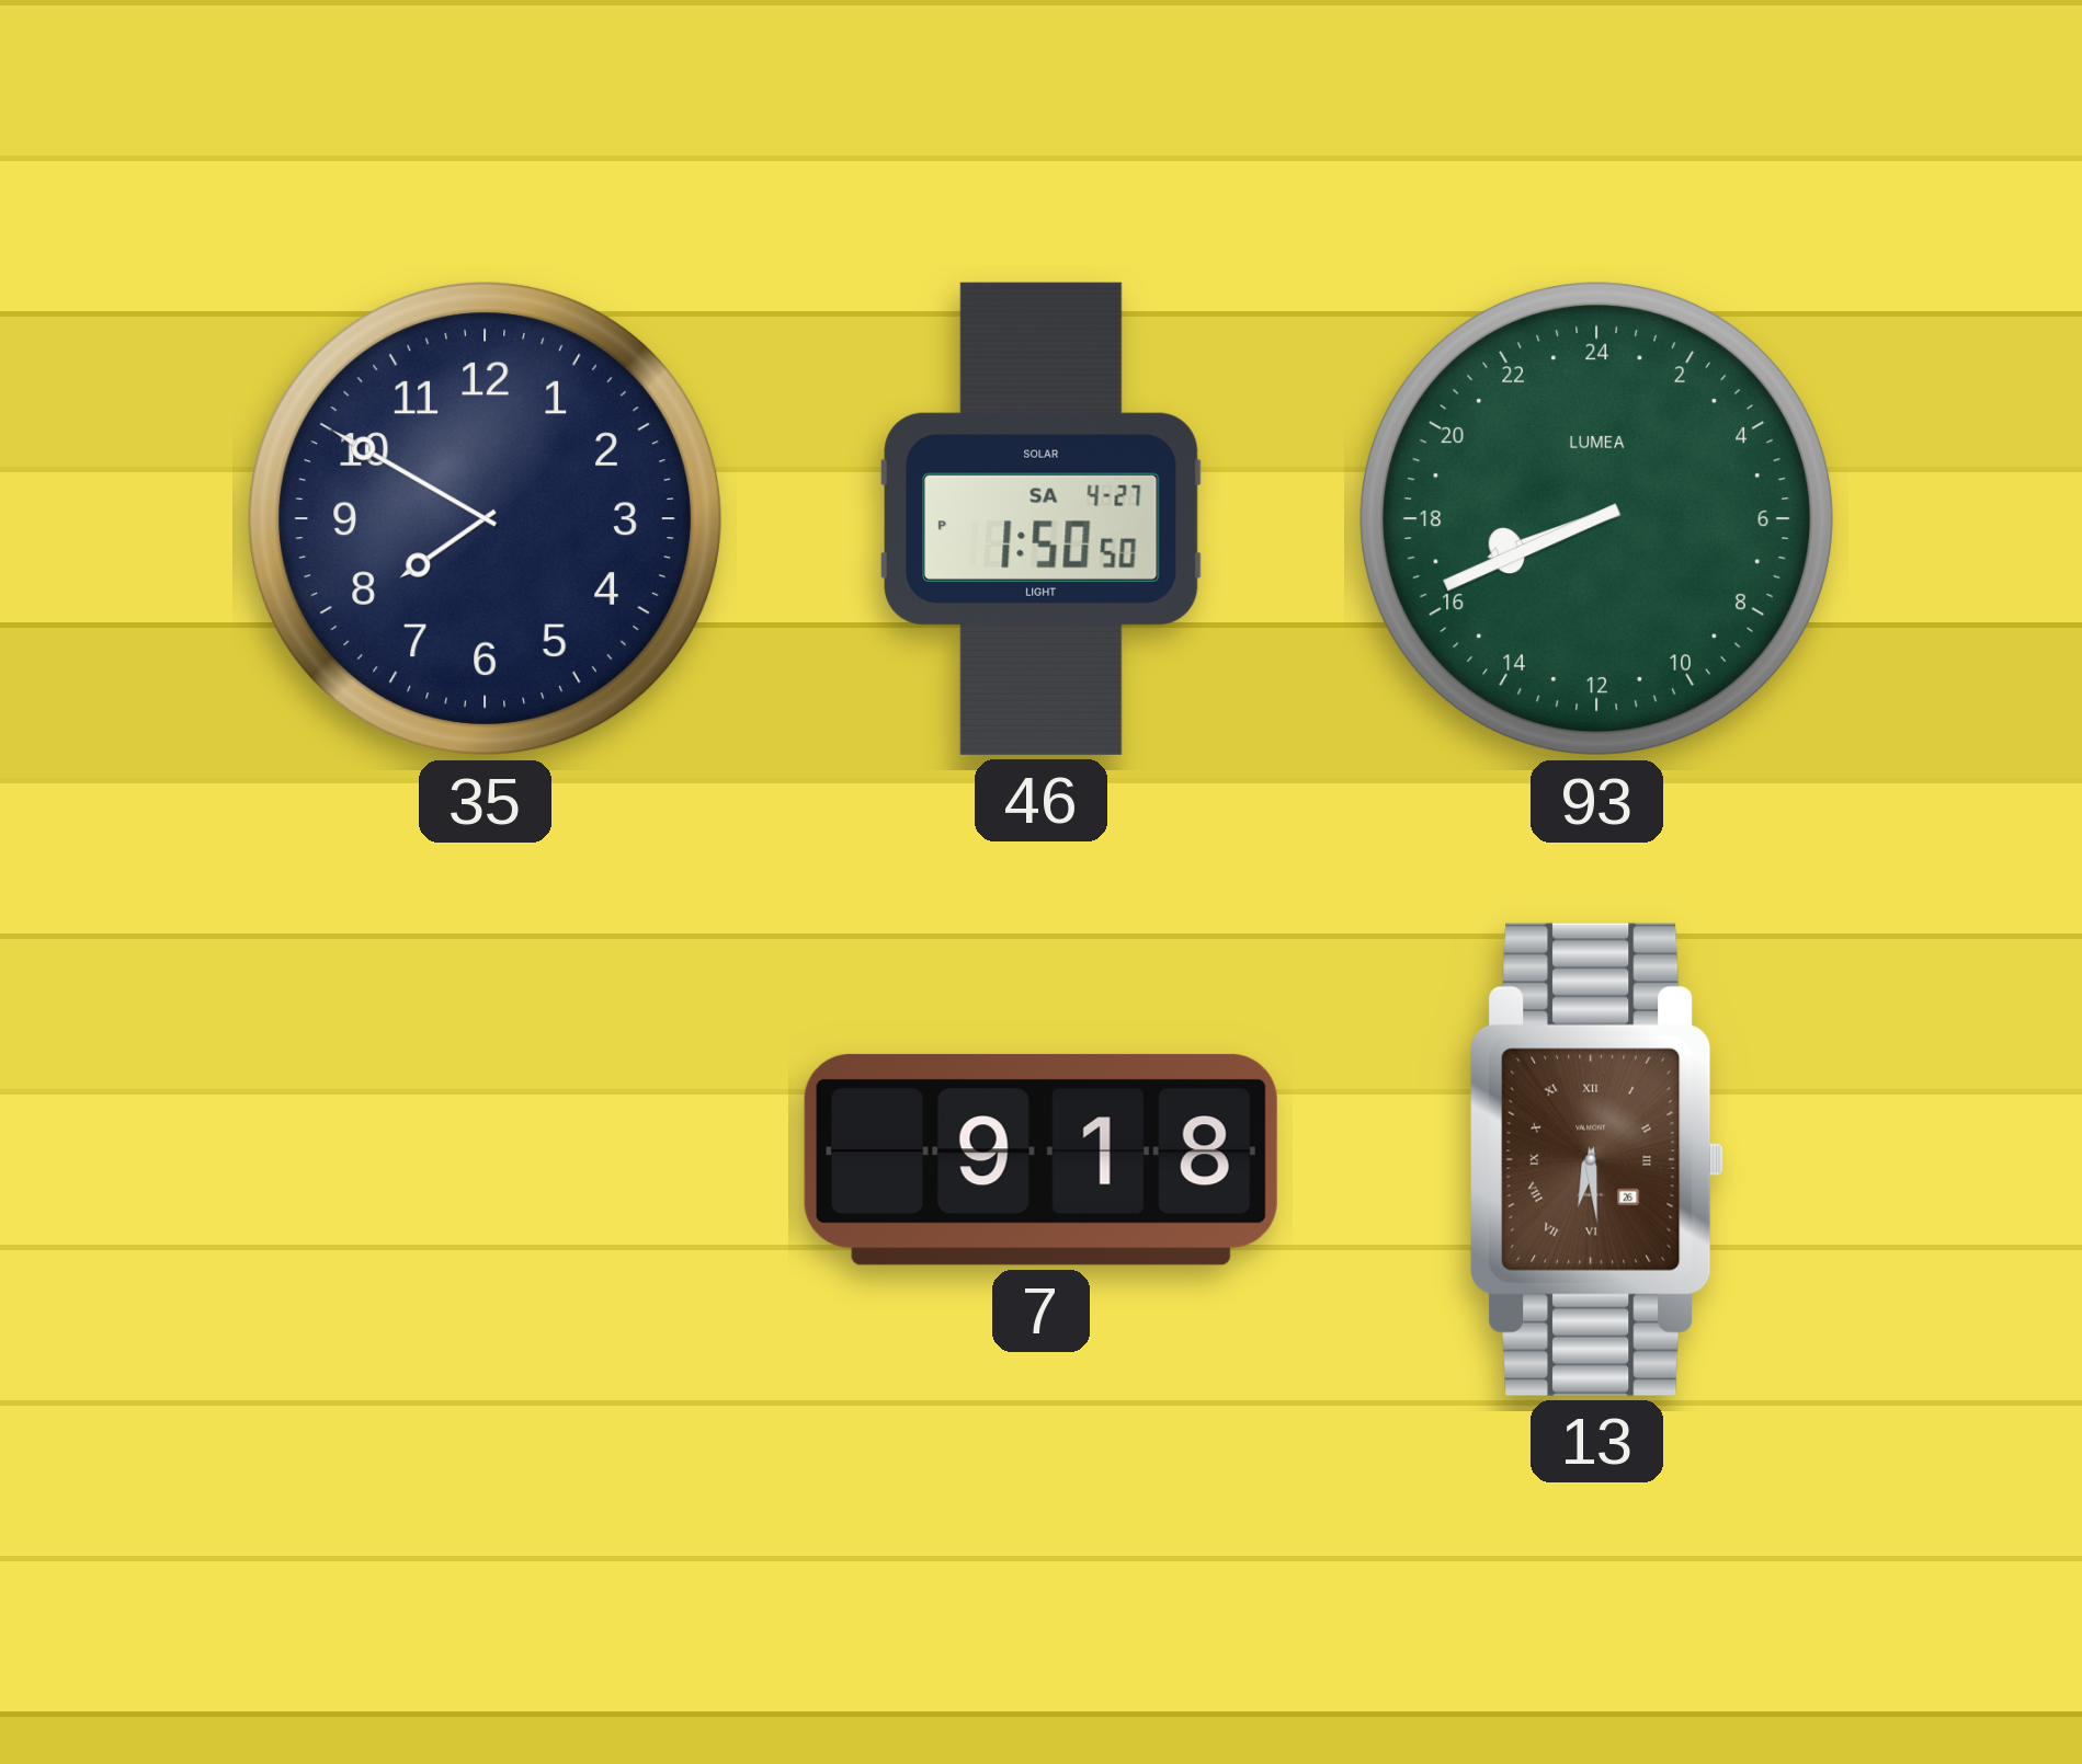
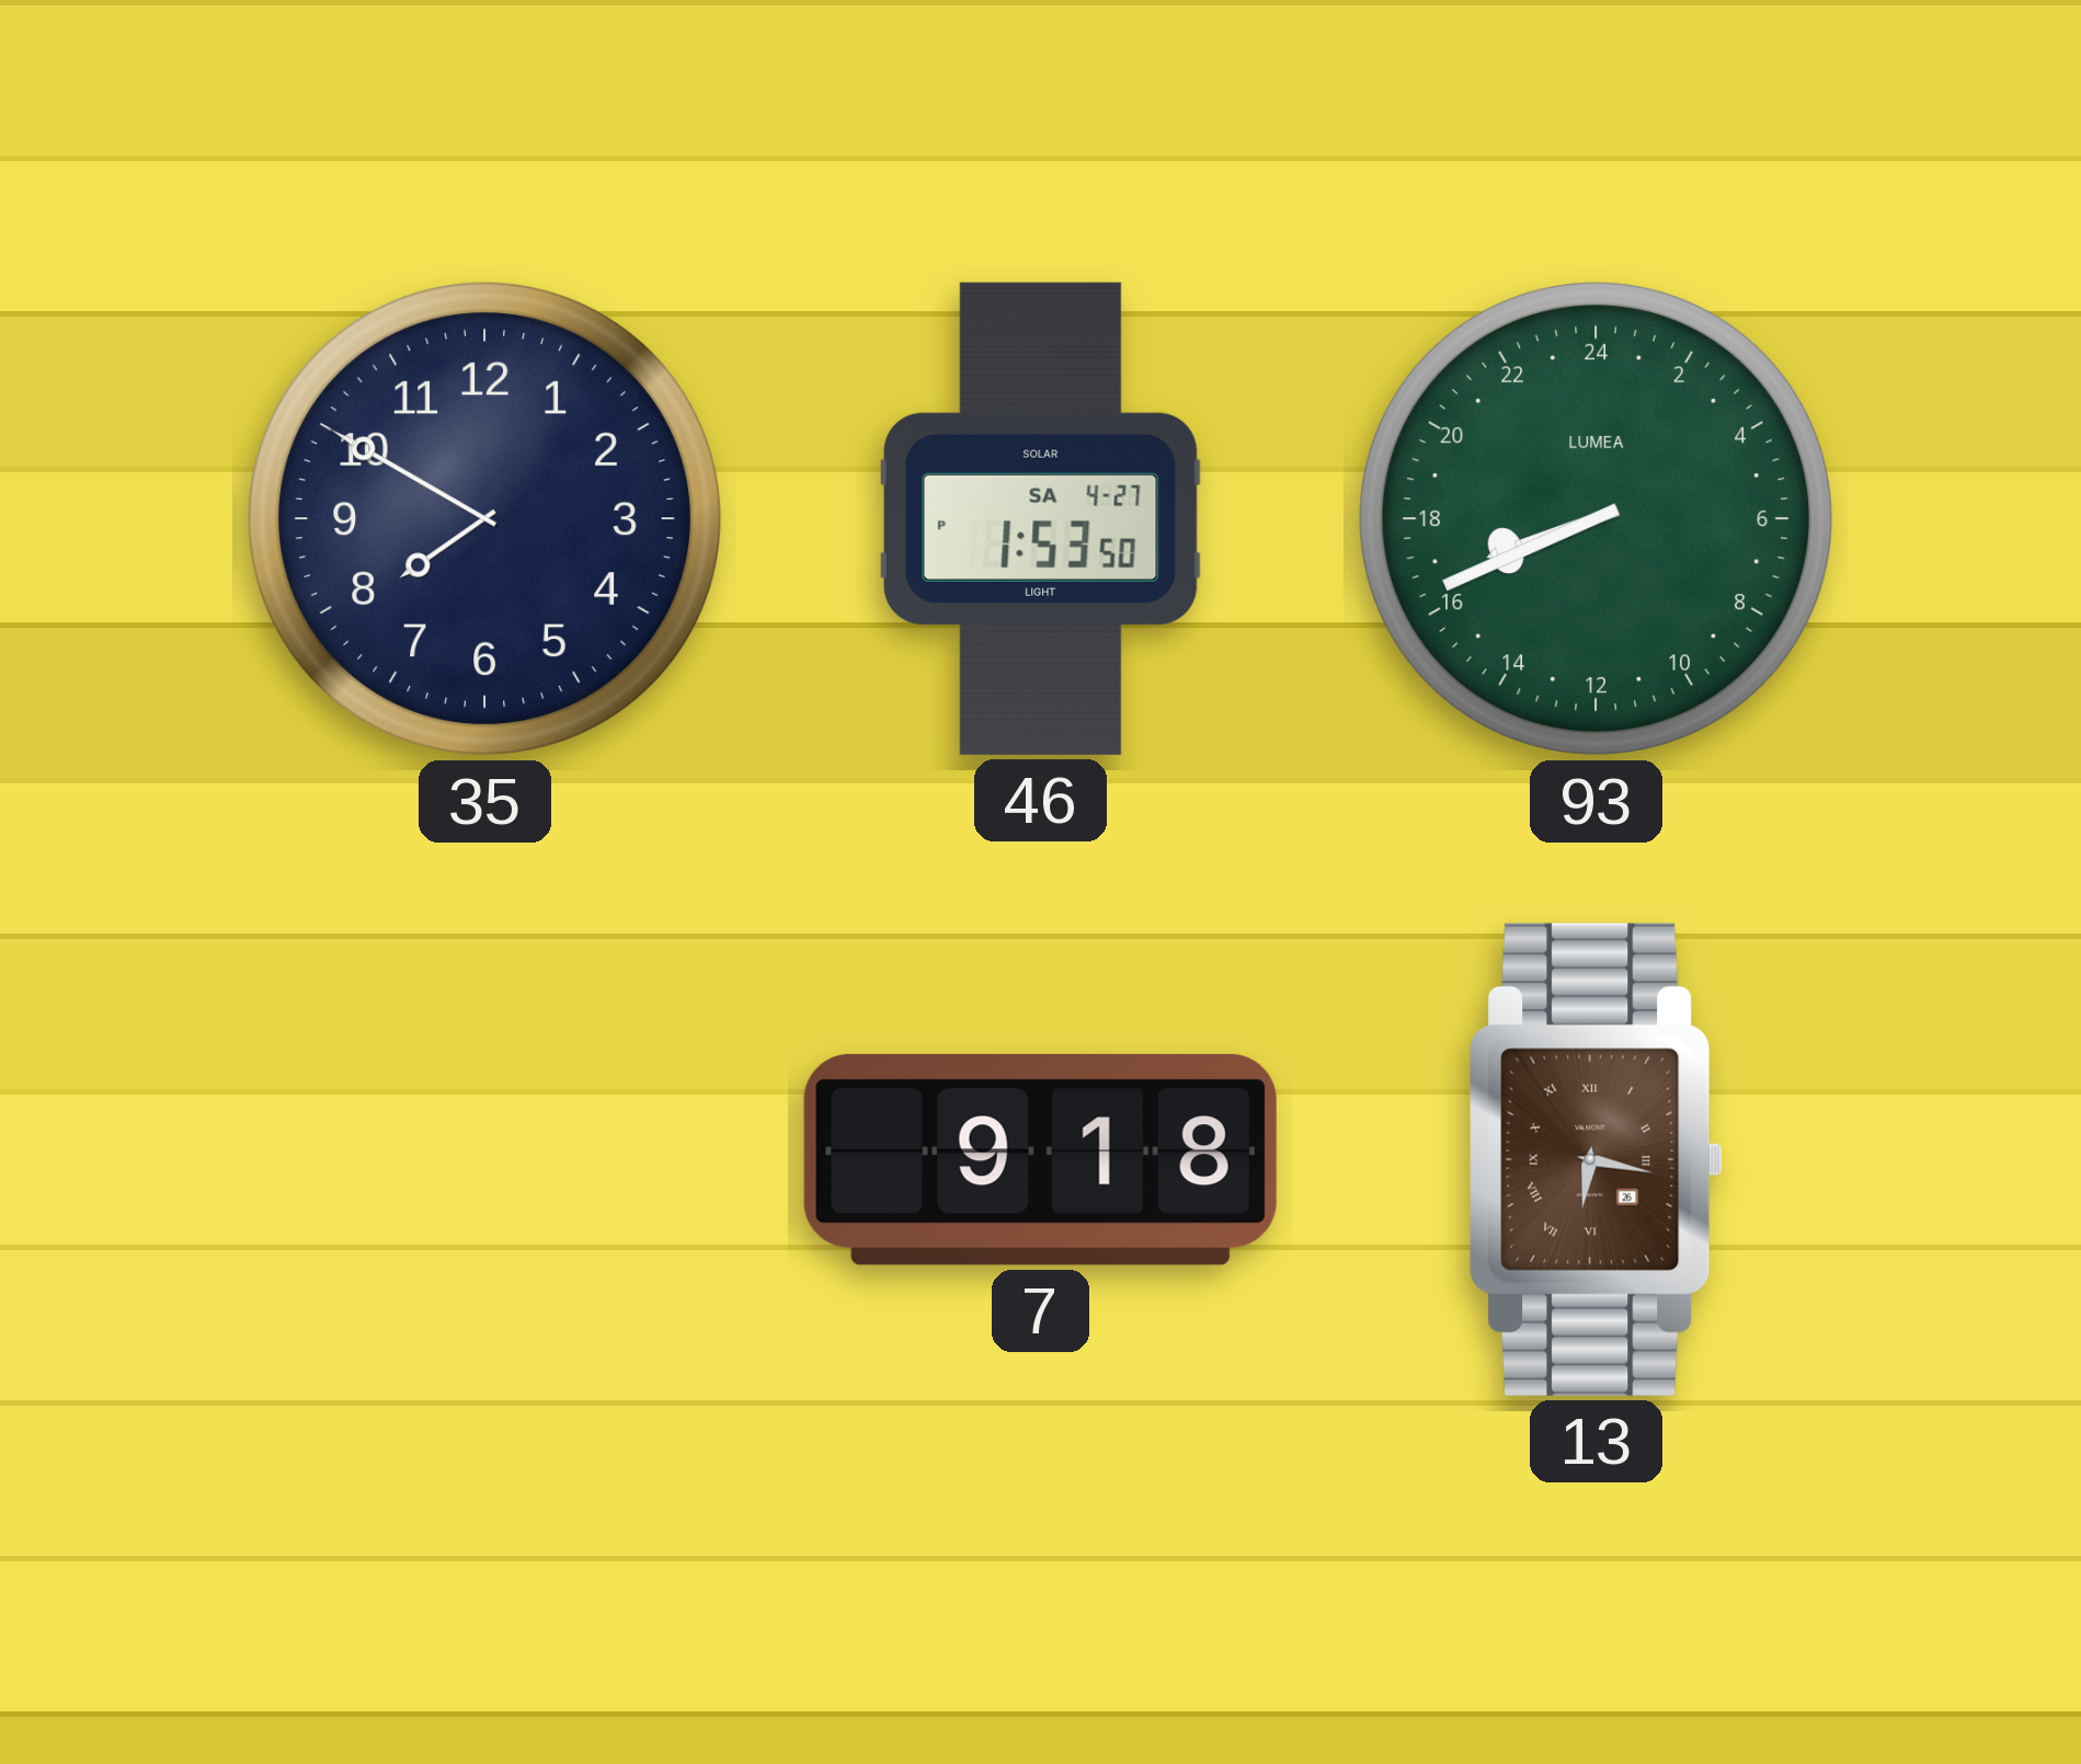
46: 1:50 -> 1:53 (1041, 518)
13: 6:29 -> 6:17 (1597, 1159)
